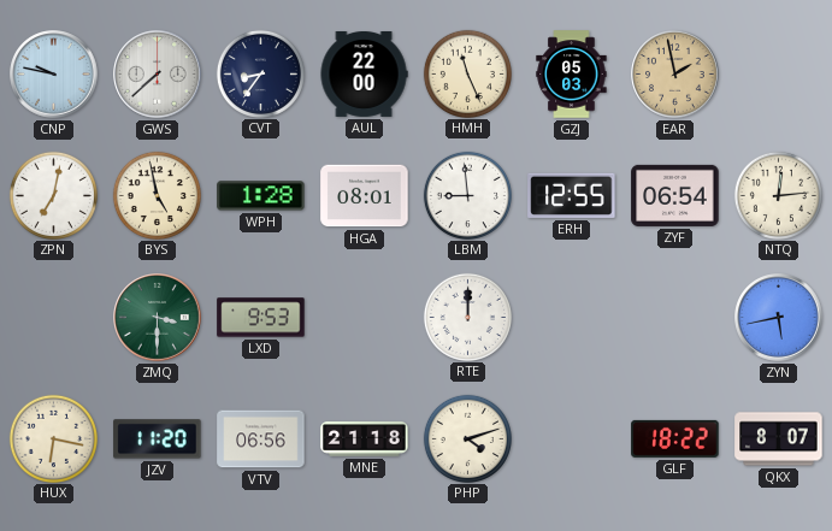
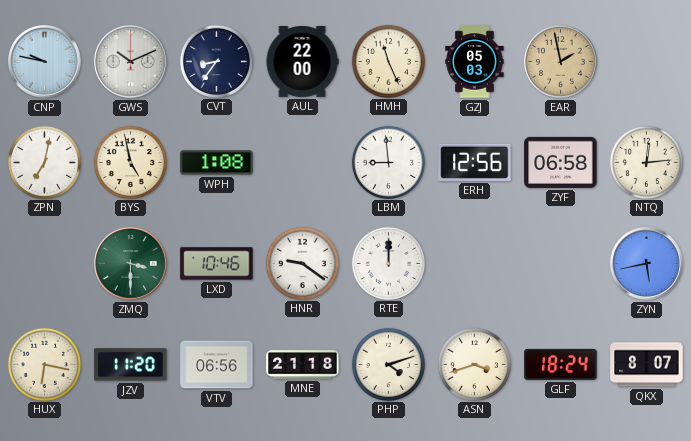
GWS: 7:38 -> 10:11 (131, 62)
WPH: 1:28 -> 1:08 (217, 163)
HGA: 08:01 -> none (365, 196)
ERH: 12:55 -> 12:56 (475, 162)
ZYF: 06:54 -> 06:58 (561, 162)
LXD: 9:53 -> 10:46 (217, 264)
HNR: none -> 9:21 (302, 263)
ASN: none -> 3:42 (474, 364)
GLF: 18:22 -> 18:24 (561, 364)
